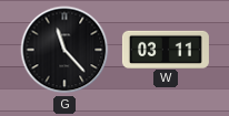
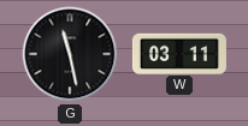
G: 11:23 -> 11:28 (70, 54)
